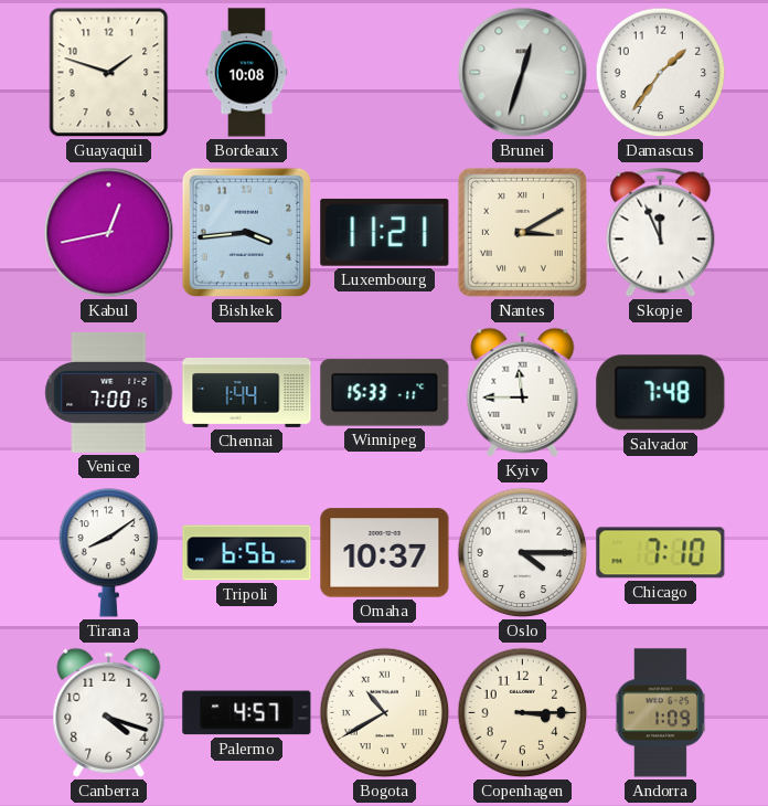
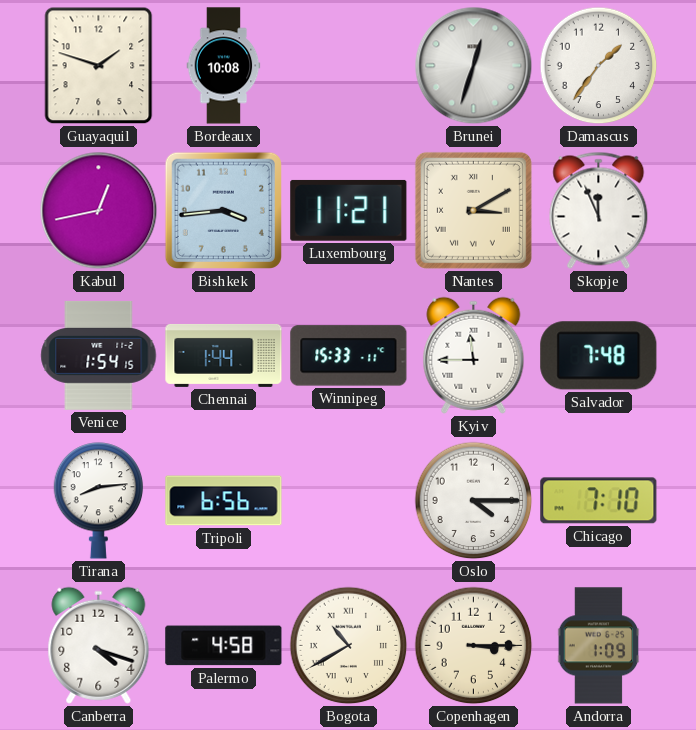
Venice: 7:00 -> 1:54 (99, 355)
Tirana: 8:09 -> 8:14 (99, 501)
Omaha: 10:37 -> none (385, 553)
Palermo: 4:57 -> 4:58 (224, 646)
